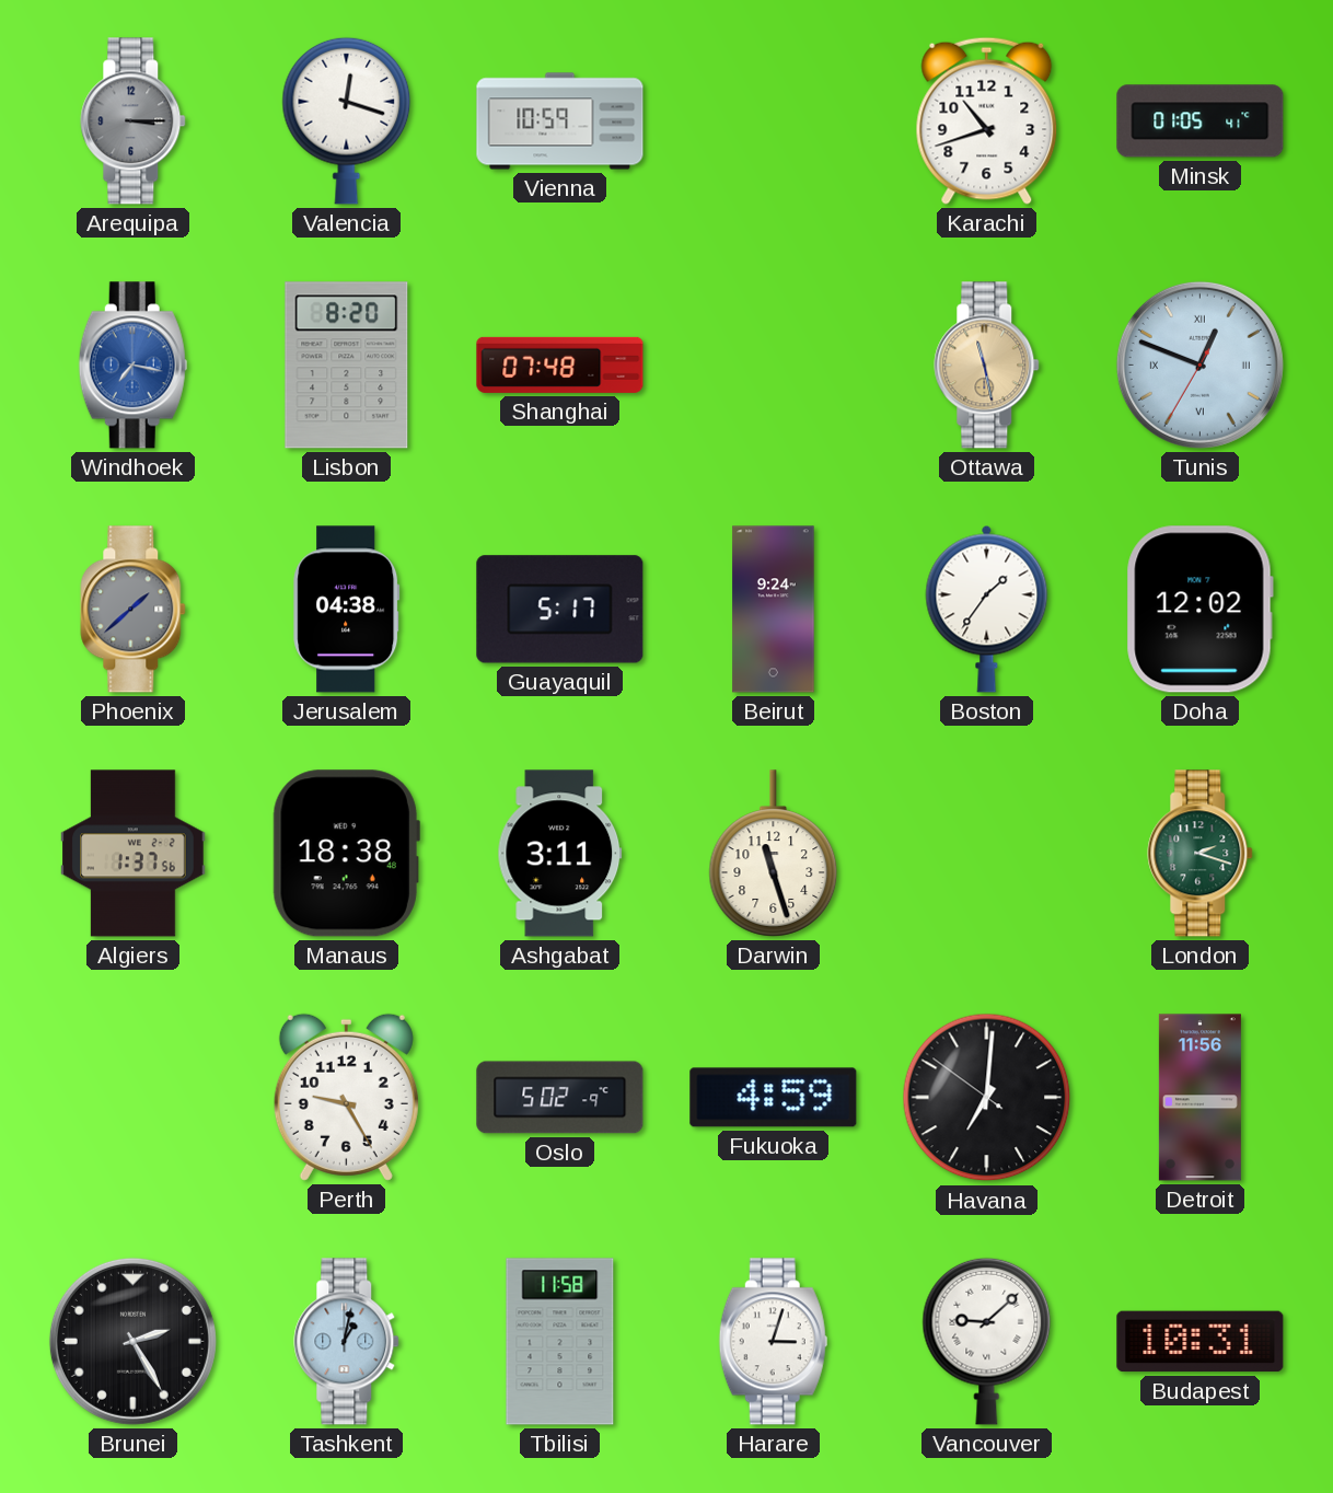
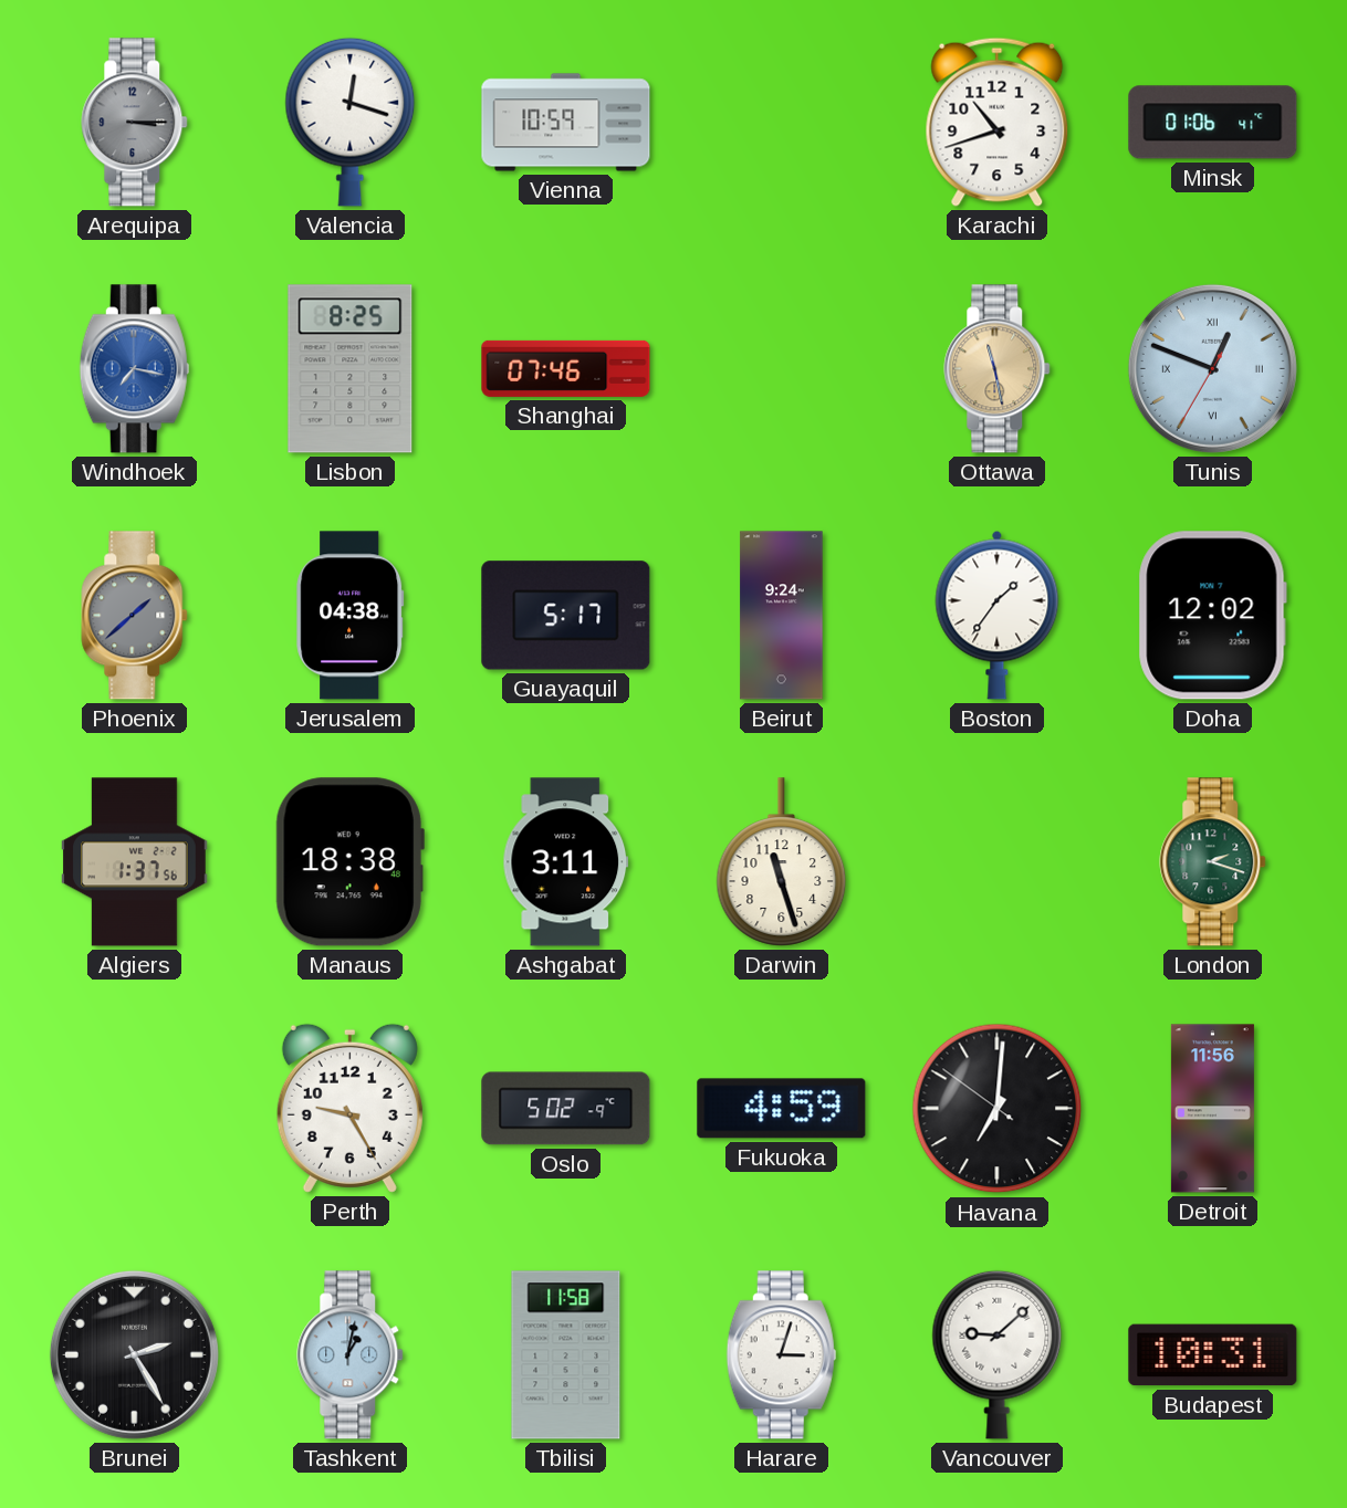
Minsk: 01:05 -> 01:06 (1213, 123)
Lisbon: 8:20 -> 8:25 (351, 369)
Shanghai: 07:48 -> 07:46 (566, 368)
